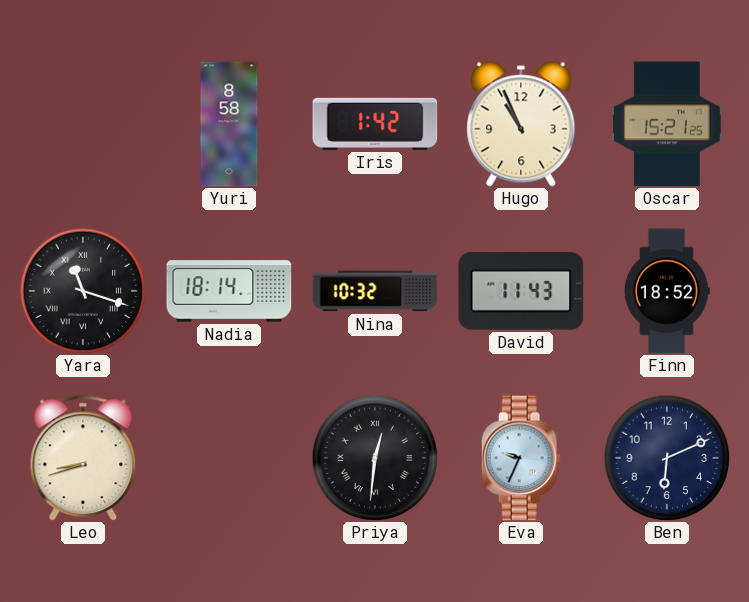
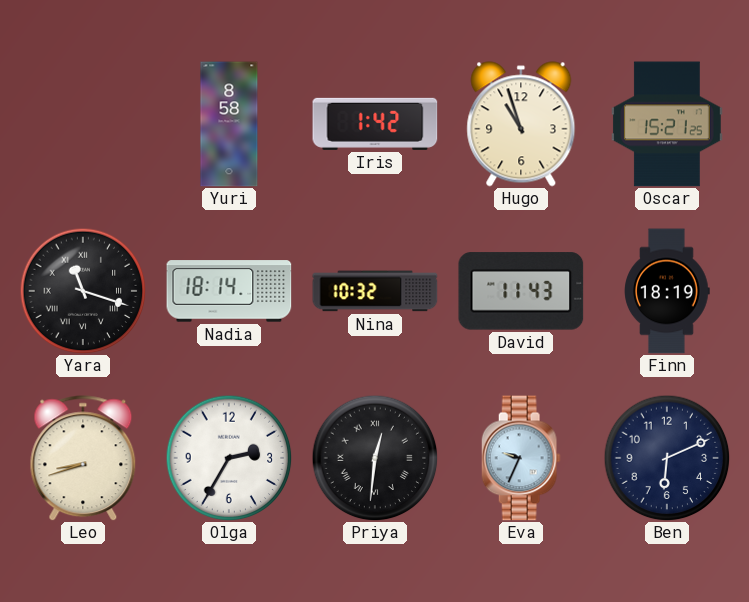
Hugo: 10:56 -> 10:57 (521, 124)
Finn: 18:52 -> 18:19 (668, 291)
Olga: none -> 2:35 (229, 458)
